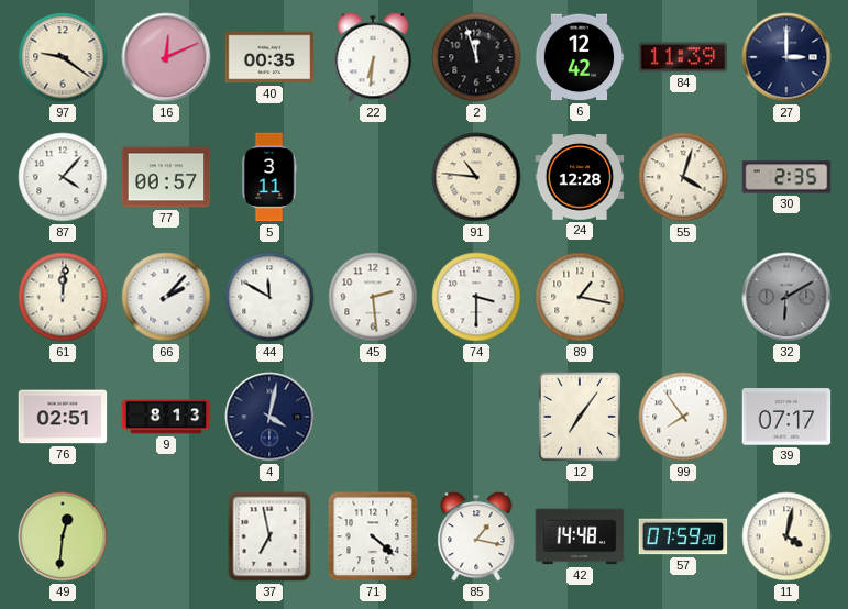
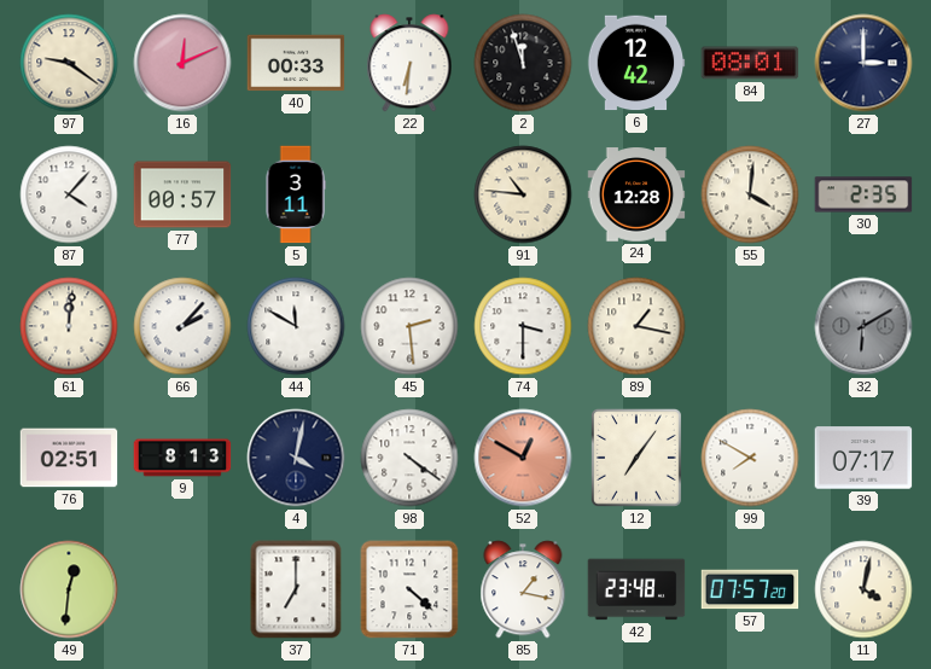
40: 00:35 -> 00:33 (296, 63)
84: 11:39 -> 08:01 (750, 63)
55: 4:03 -> 4:01 (750, 194)
98: none -> 4:21 (409, 458)
52: none -> 12:50 (523, 458)
99: 7:54 -> 7:50 (750, 458)
37: 6:58 -> 7:00 (296, 589)
42: 14:48 -> 23:48 (636, 589)
57: 07:59 -> 07:57 (750, 589)
